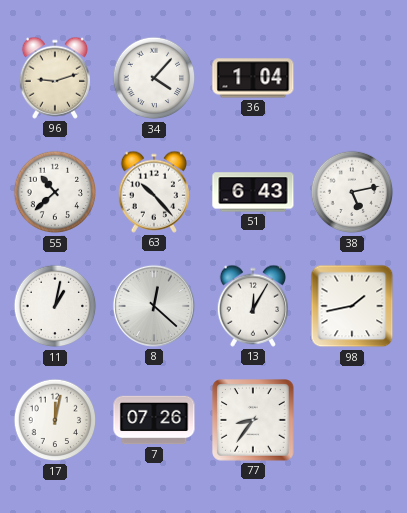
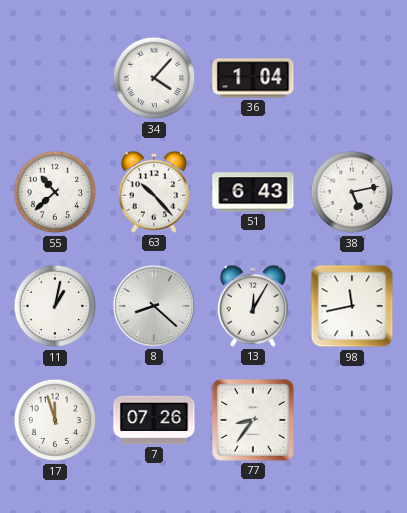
96: 9:12 -> none (54, 78)
8: 12:22 -> 8:22 (154, 306)
98: 1:43 -> 11:43 (352, 306)
17: 12:02 -> 11:57 (55, 420)
